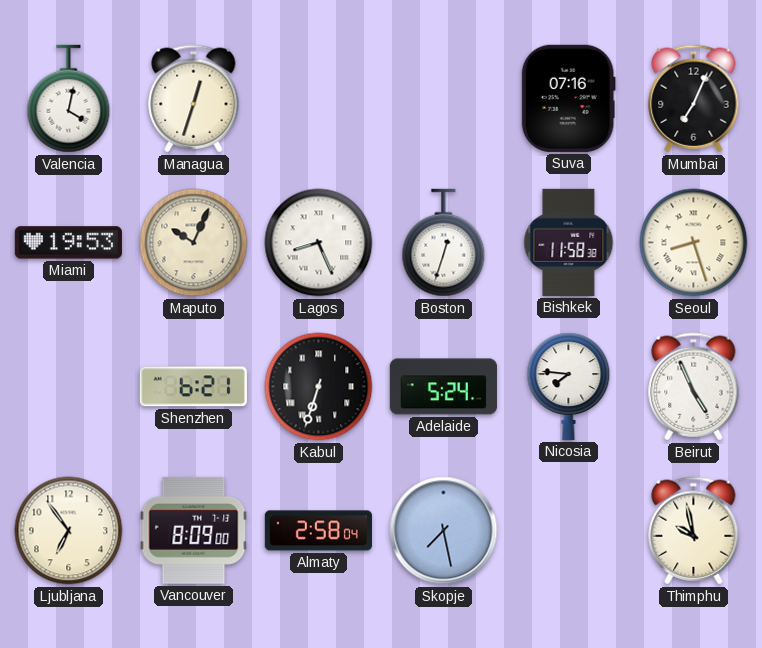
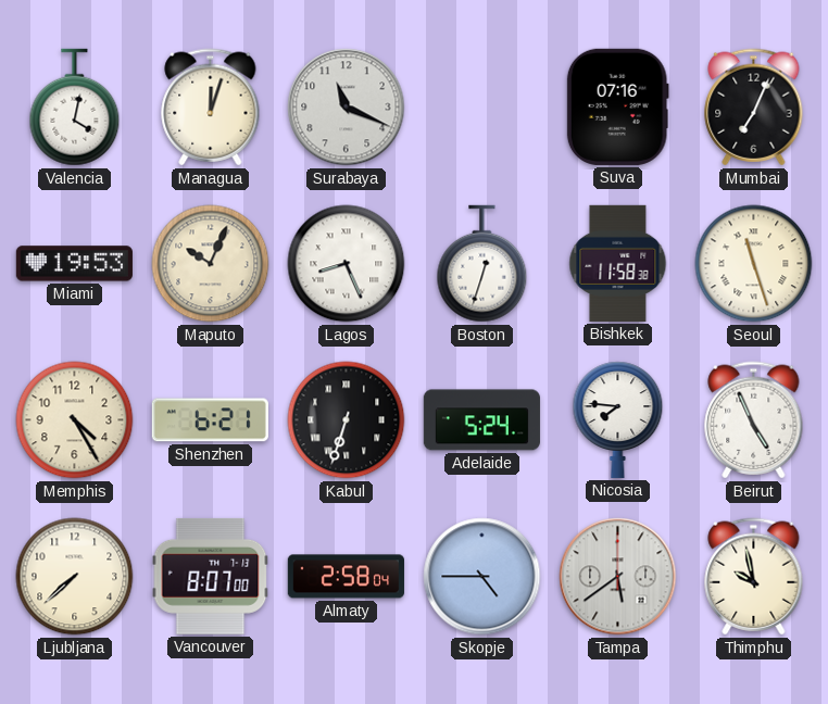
Managua: 12:33 -> 12:03 (211, 108)
Surabaya: none -> 11:19 (347, 108)
Seoul: 8:27 -> 11:27 (754, 264)
Memphis: none -> 4:25 (75, 420)
Ljubljana: 6:54 -> 7:38 (75, 577)
Vancouver: 8:09 -> 8:07 (211, 576)
Skopje: 7:28 -> 4:45 (482, 577)
Tampa: none -> 5:39 (618, 577)
